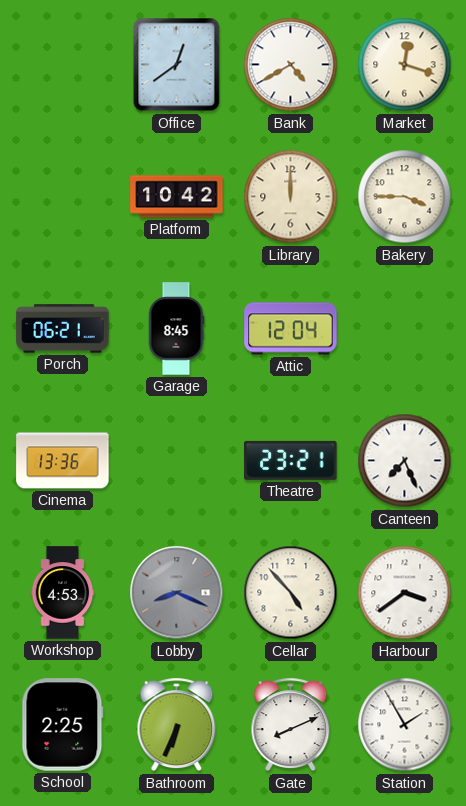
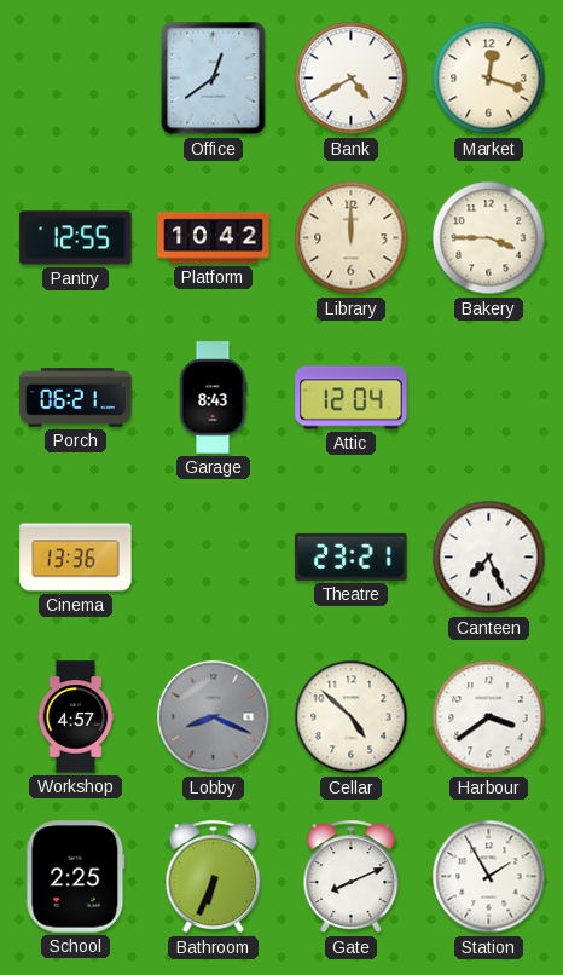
Pantry: none -> 12:55 (76, 238)
Garage: 8:45 -> 8:43 (213, 398)
Workshop: 4:53 -> 4:57 (76, 717)
Cellar: 4:53 -> 4:52 (352, 717)
